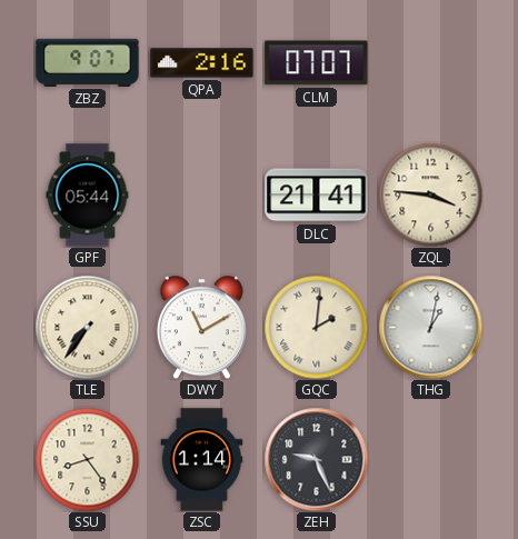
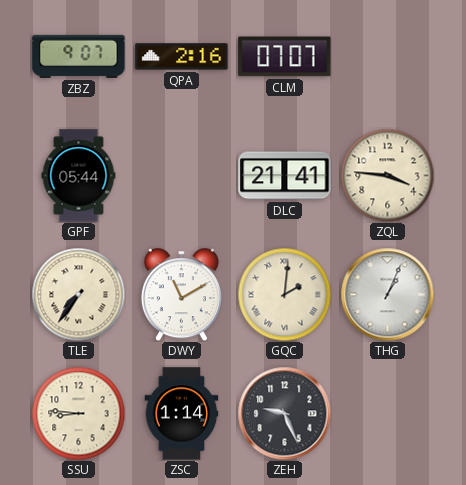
THG: 1:02 -> 1:04 (387, 294)
SSU: 8:24 -> 8:46 (78, 413)
